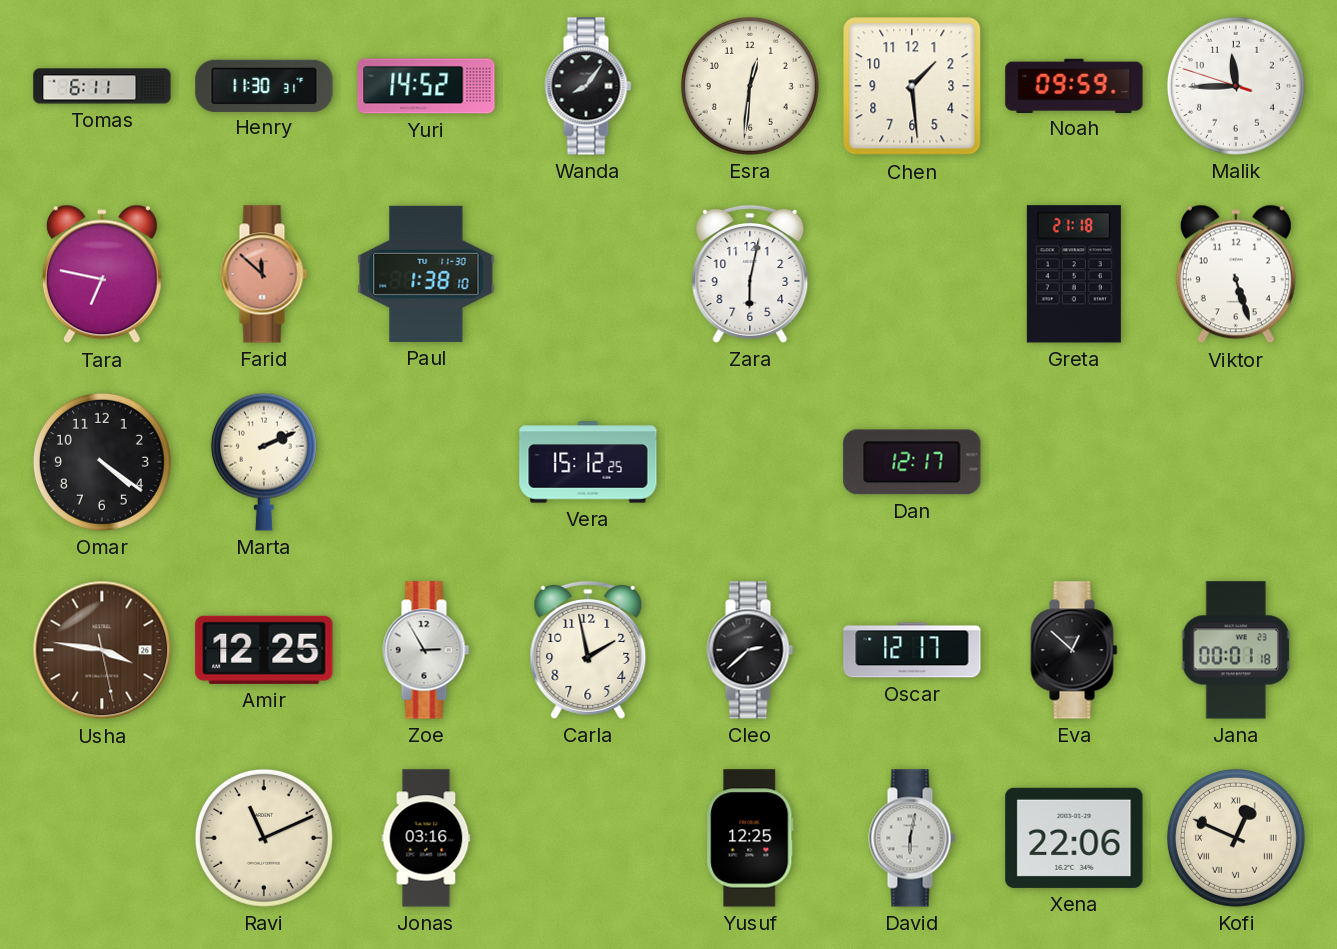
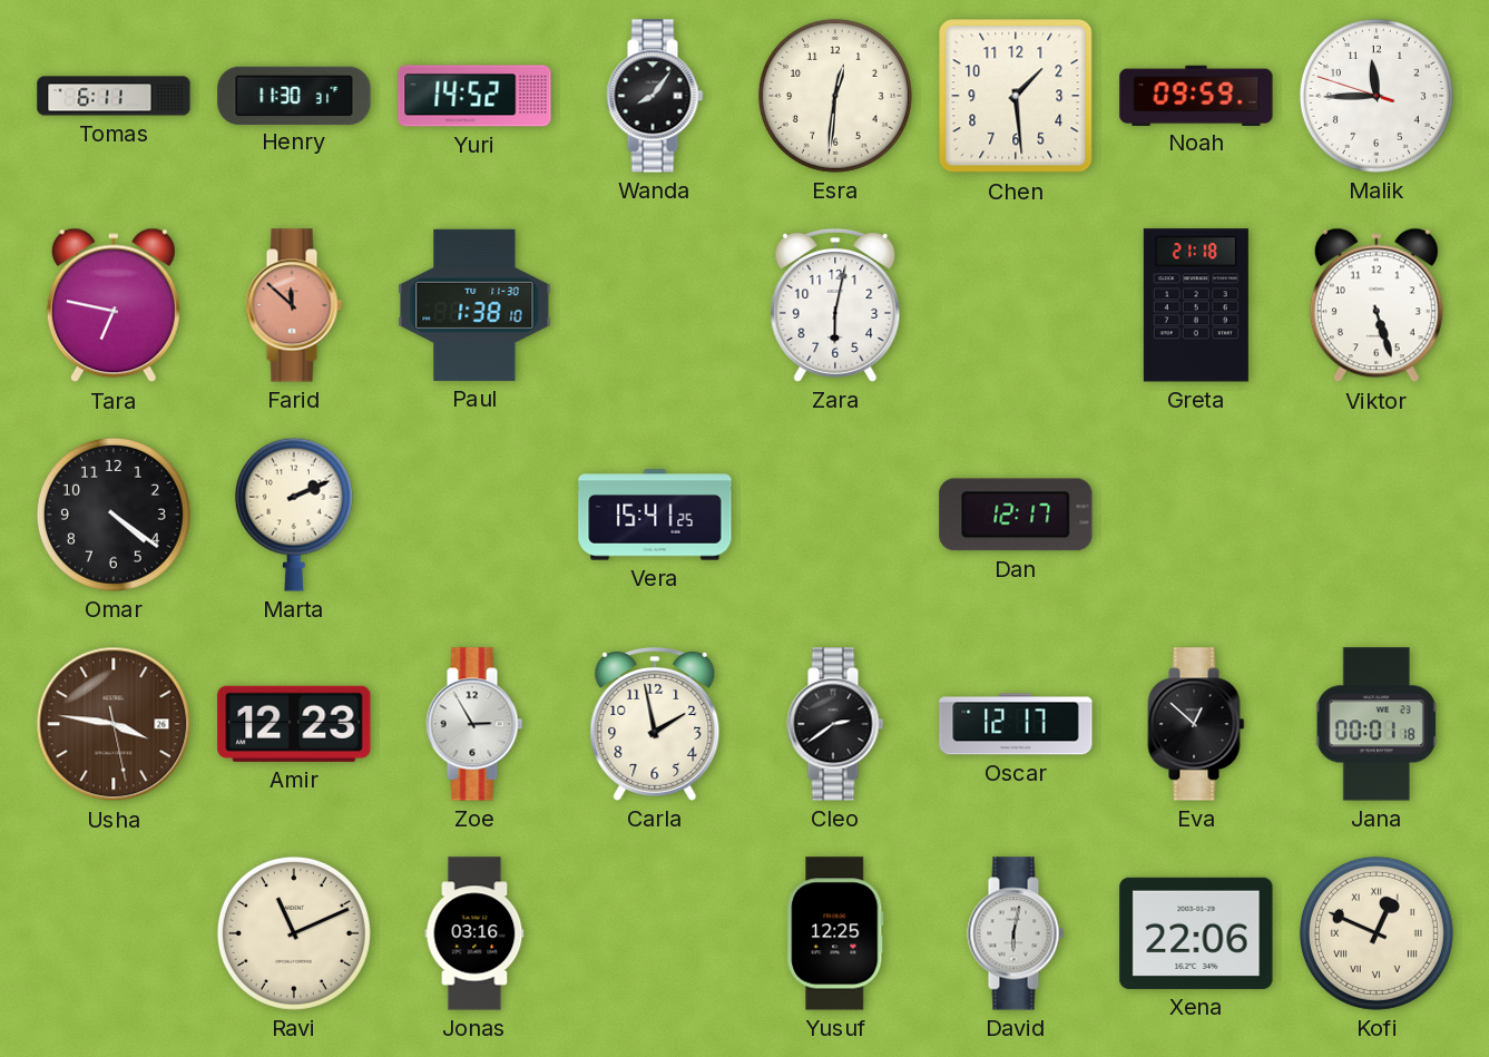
Vera: 15:12 -> 15:41 (655, 515)
Amir: 12:25 -> 12:23 (294, 724)
Cleo: 2:38 -> 2:39 (835, 724)
